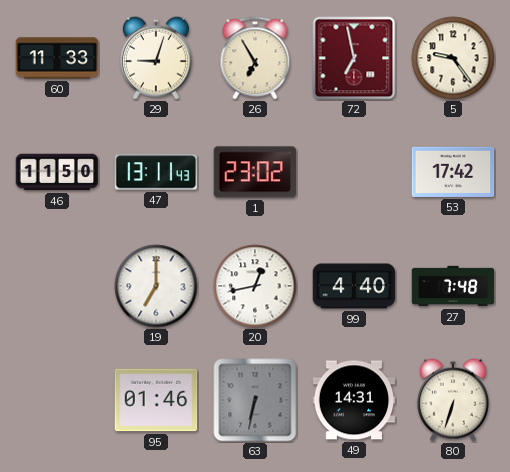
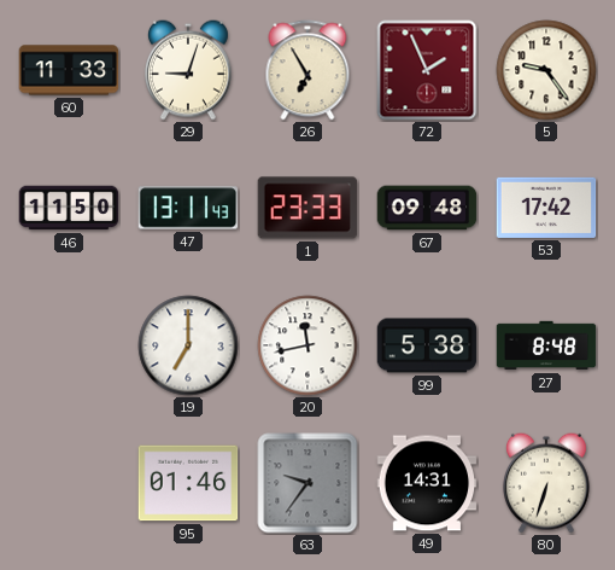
72: 6:58 -> 1:56 (427, 70)
1: 23:02 -> 23:33 (307, 208)
67: none -> 09:48 (427, 208)
20: 12:43 -> 11:43 (307, 345)
99: 4:40 -> 5:38 (427, 345)
27: 7:48 -> 8:48 (546, 345)
63: 6:32 -> 9:36 (307, 483)
